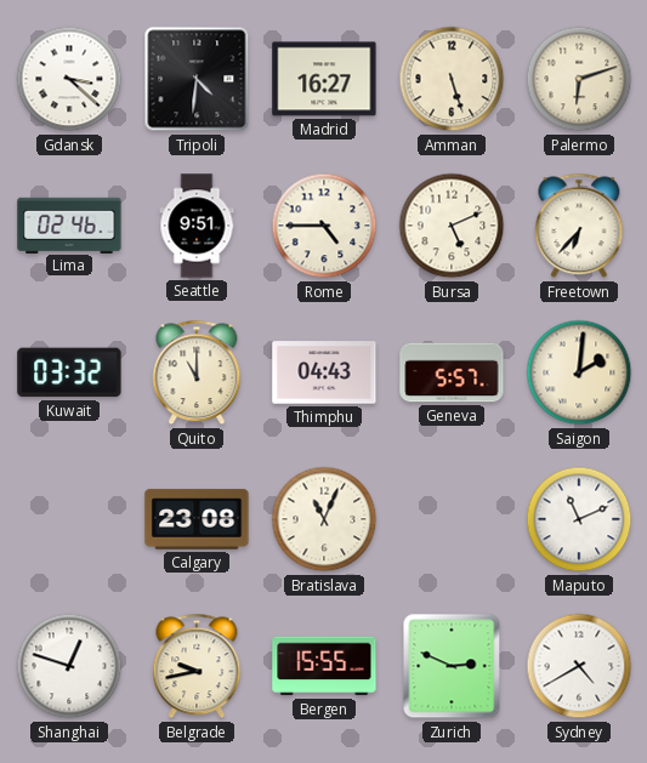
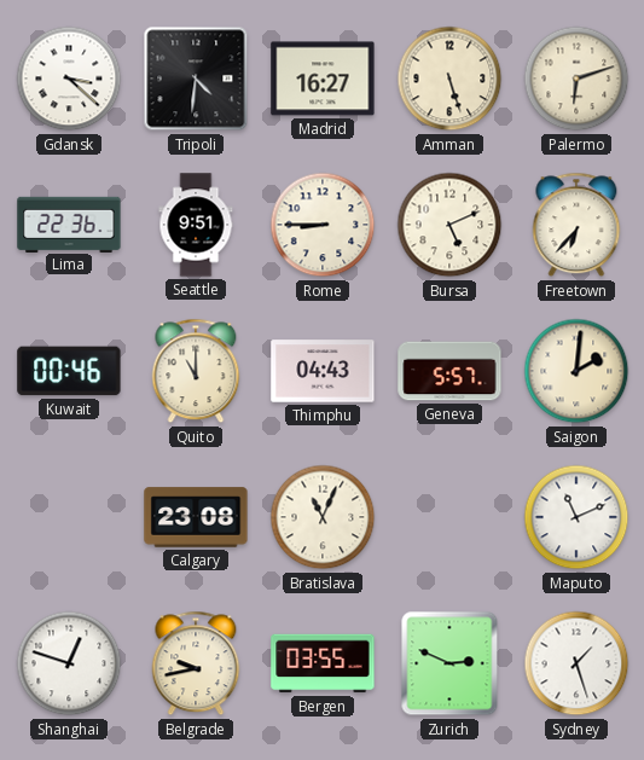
Lima: 02:46 -> 22:36 (69, 224)
Rome: 4:45 -> 8:45 (323, 225)
Kuwait: 03:32 -> 00:46 (69, 371)
Bergen: 15:55 -> 03:55 (323, 663)
Sydney: 4:40 -> 1:27 (576, 663)
